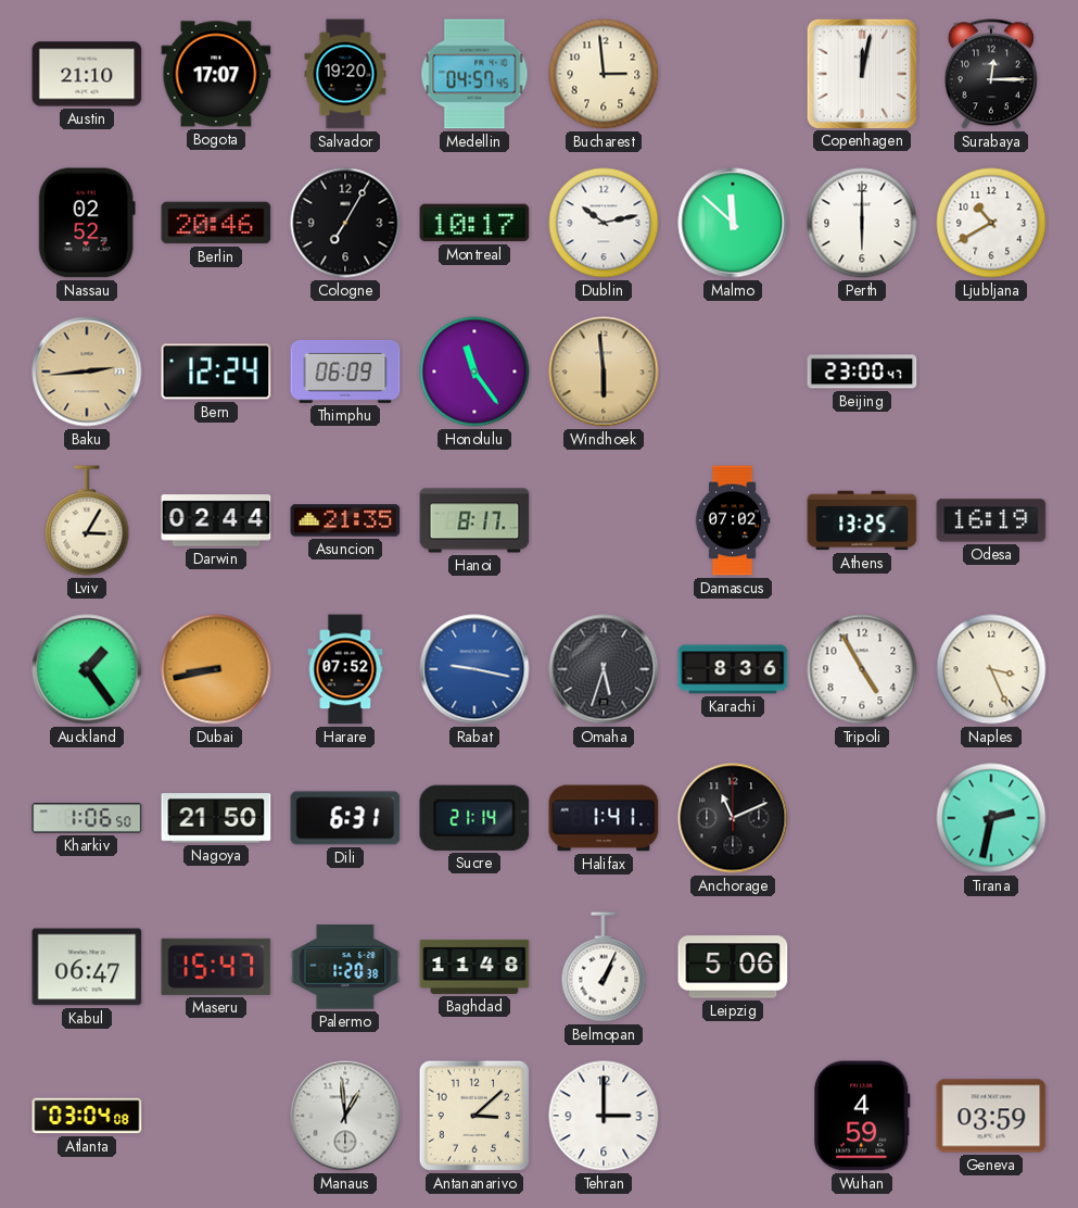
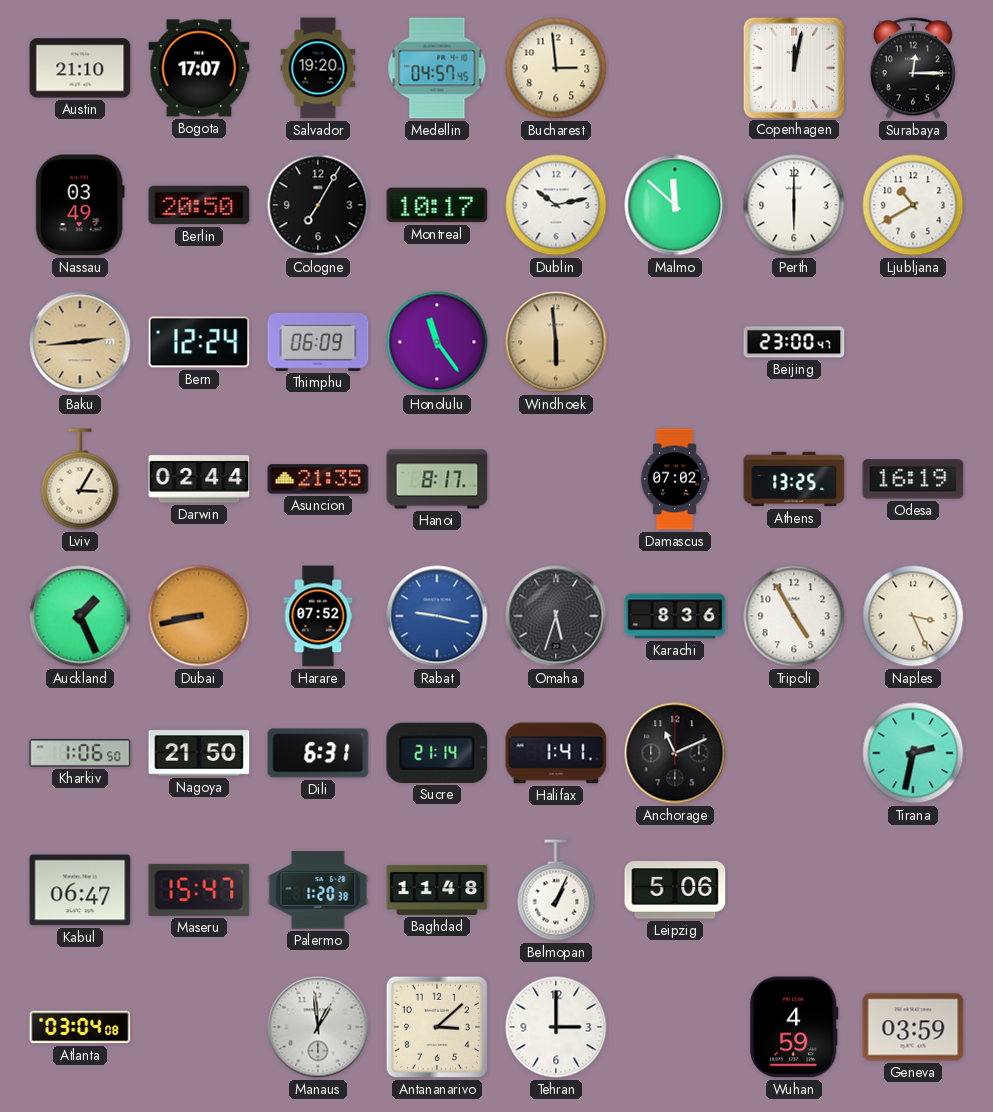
Nassau: 02:52 -> 03:49 (80, 205)
Berlin: 20:46 -> 20:50 (199, 205)
Auckland: 1:24 -> 1:26 (80, 616)
